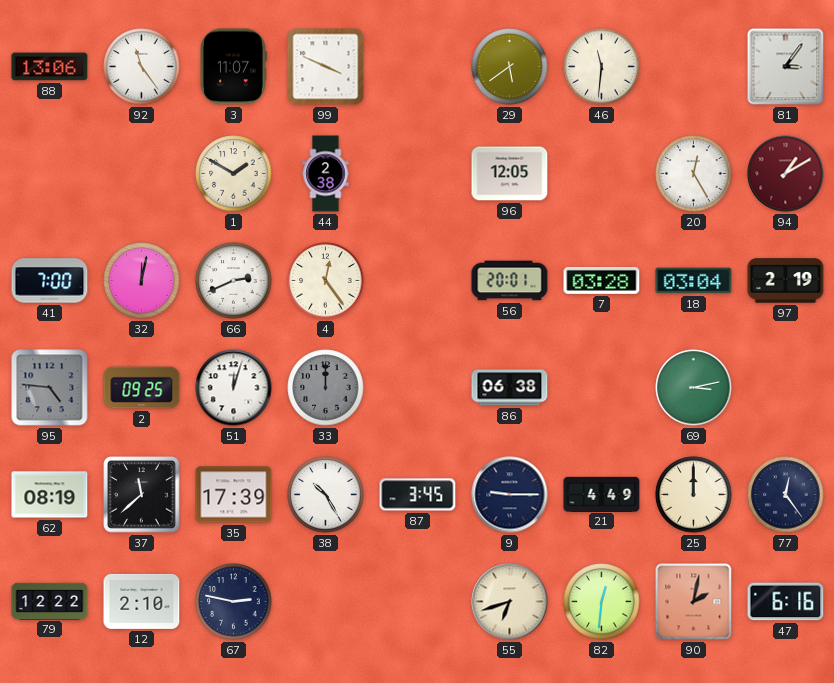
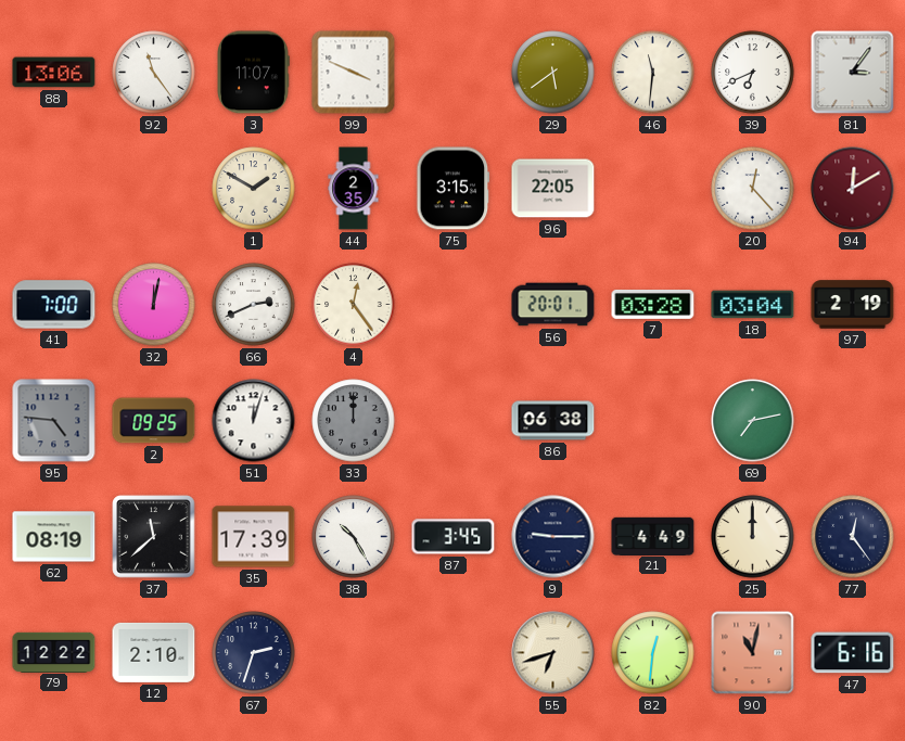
39: none -> 6:41 (753, 73)
44: 2:38 -> 2:35 (354, 189)
75: none -> 3:15 (454, 189)
96: 12:05 -> 22:05 (553, 189)
20: 12:25 -> 12:23 (753, 189)
94: 1:10 -> 12:10 (853, 189)
69: 3:13 -> 7:13 (753, 421)
67: 2:47 -> 2:33 (254, 653)
90: 2:02 -> 11:02 (753, 653)
